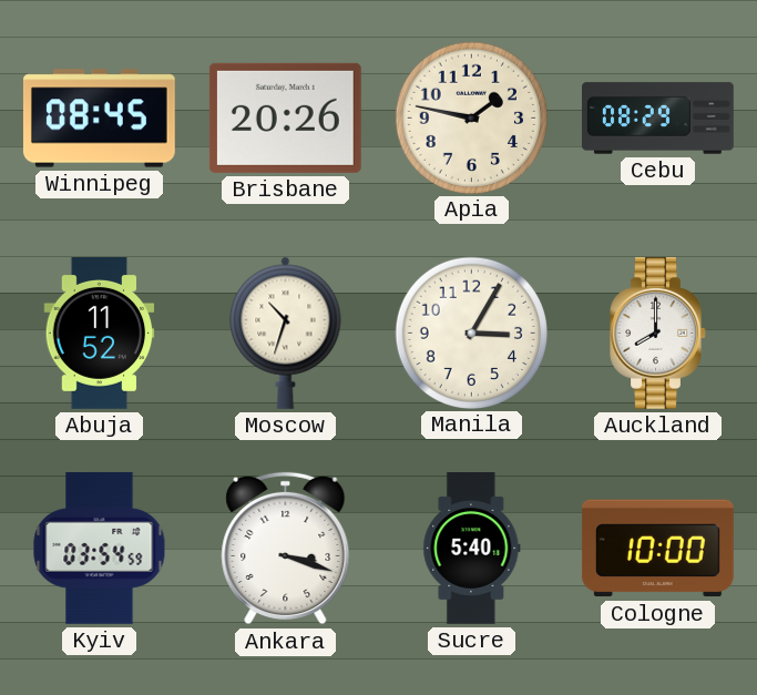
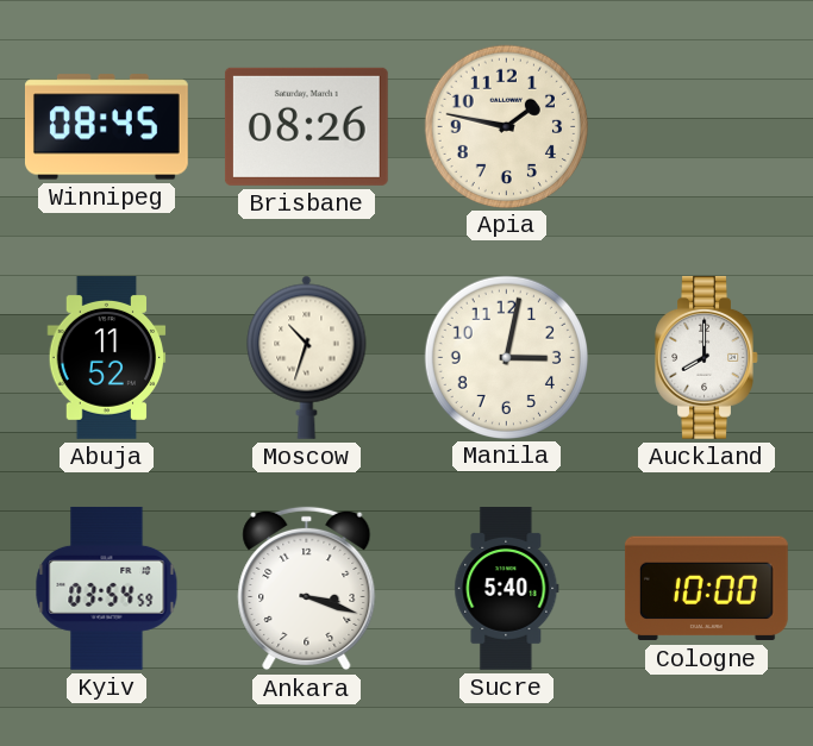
Brisbane: 20:26 -> 08:26 (306, 126)
Cebu: 08:29 -> none (658, 119)
Manila: 3:05 -> 3:02 (506, 357)
